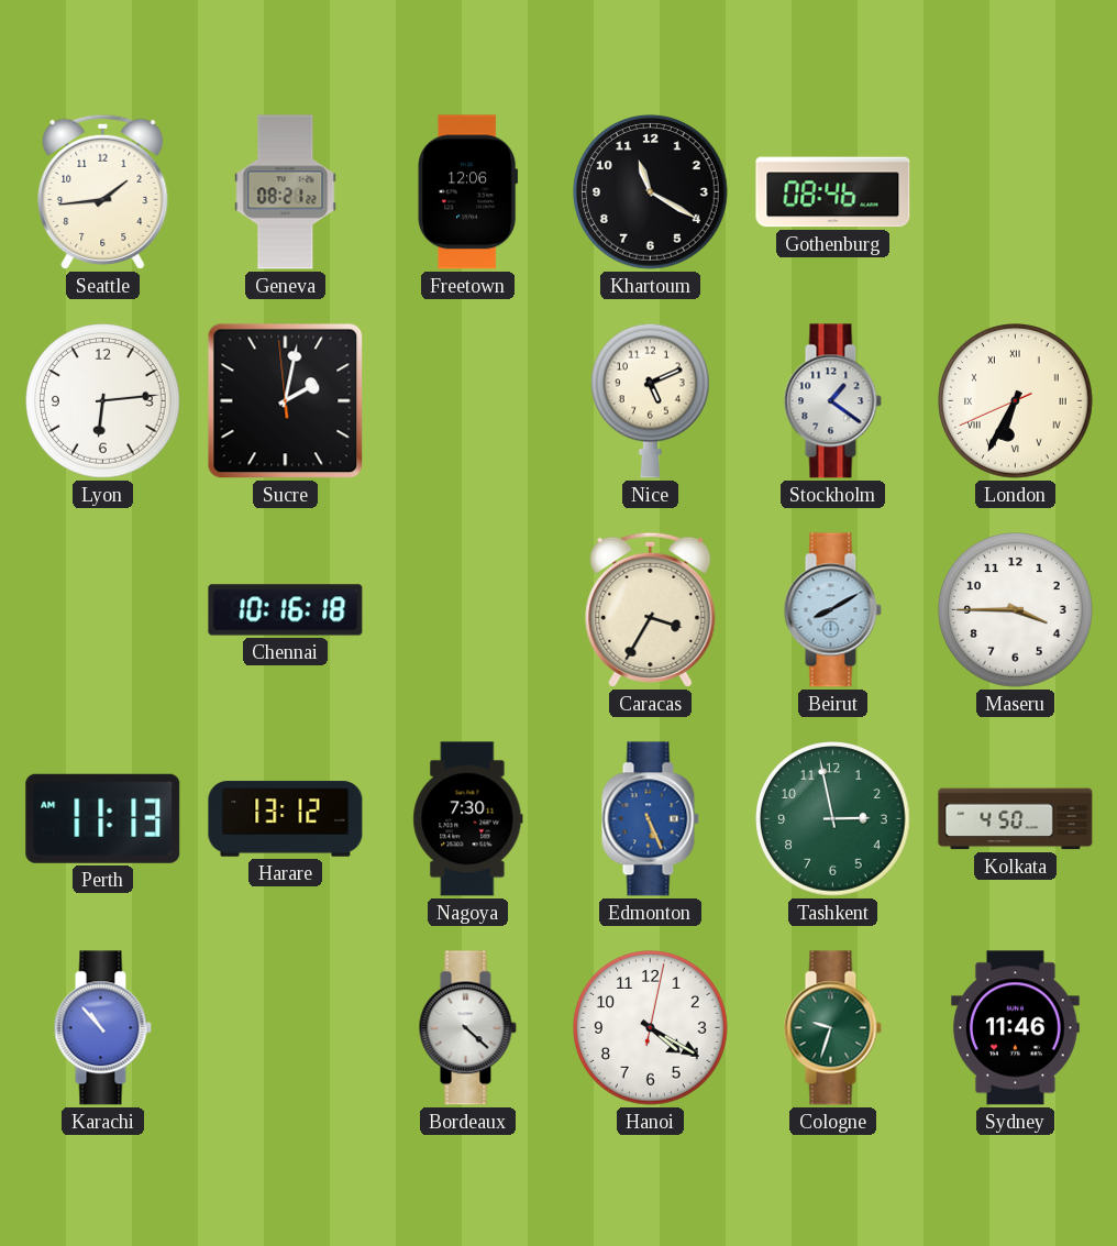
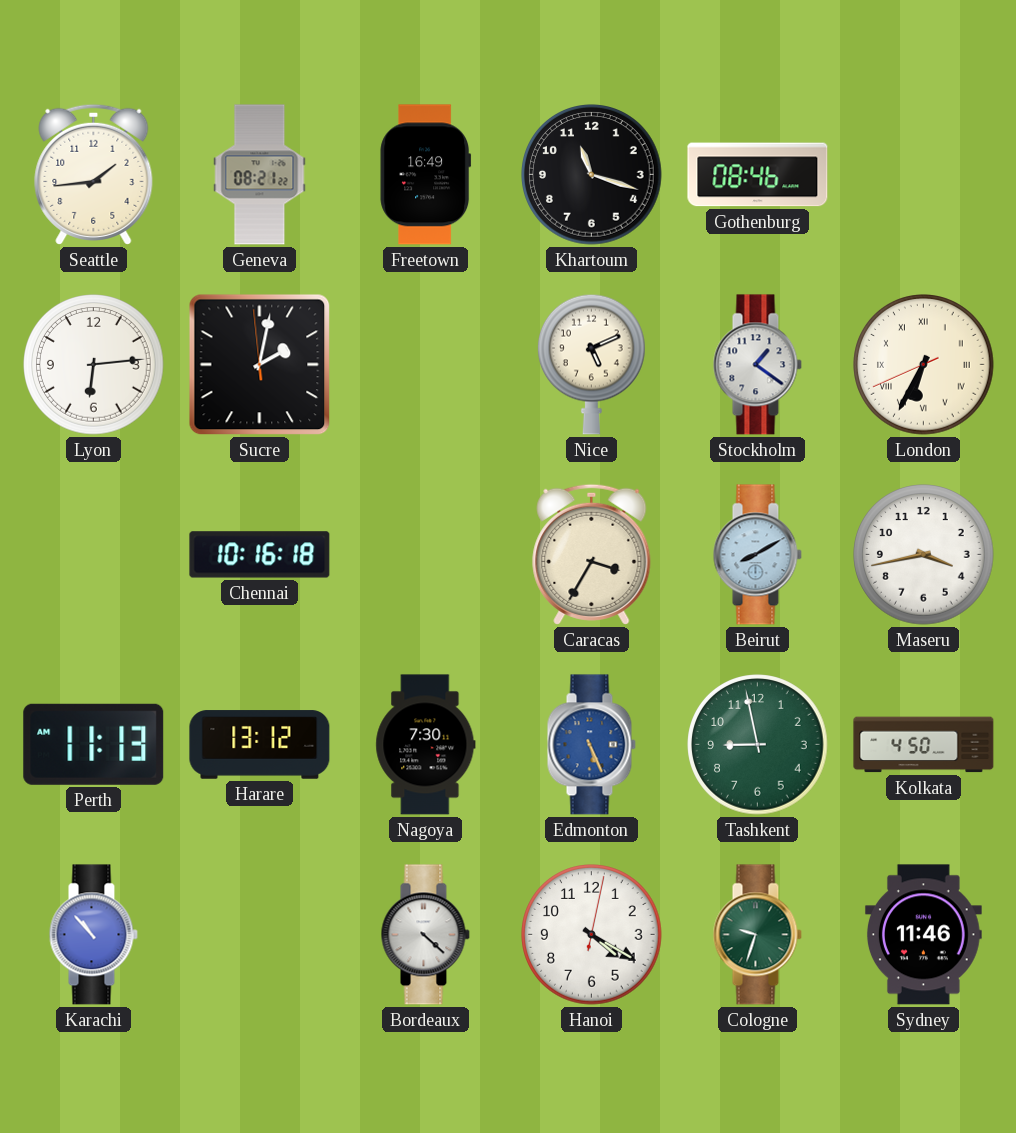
Freetown: 12:06 -> 16:49 (426, 175)
Khartoum: 11:20 -> 11:18 (592, 175)
Maseru: 3:45 -> 3:43 (924, 555)
Tashkent: 2:58 -> 8:58 (758, 745)
